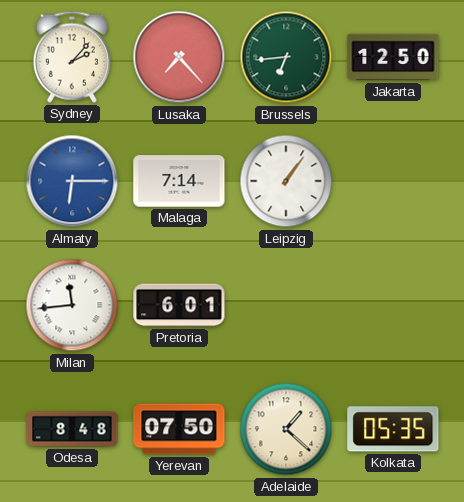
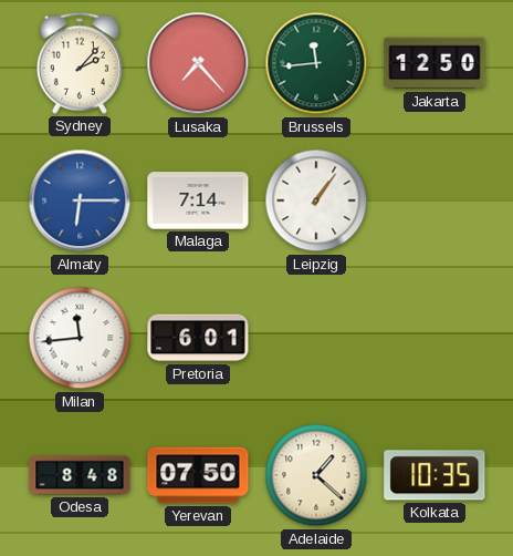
Brussels: 6:44 -> 11:44 (316, 63)
Kolkata: 05:35 -> 10:35 (435, 475)
